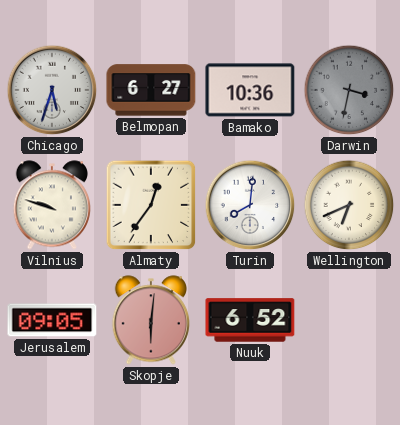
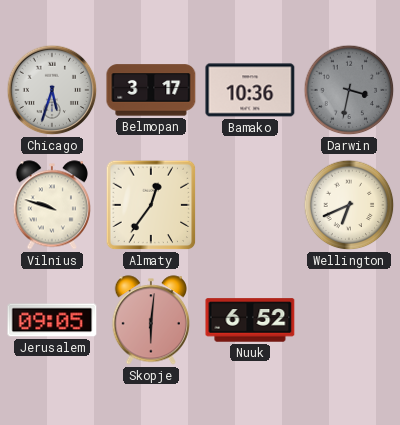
Belmopan: 6:27 -> 3:17 (151, 90)
Turin: 8:01 -> none (250, 205)
